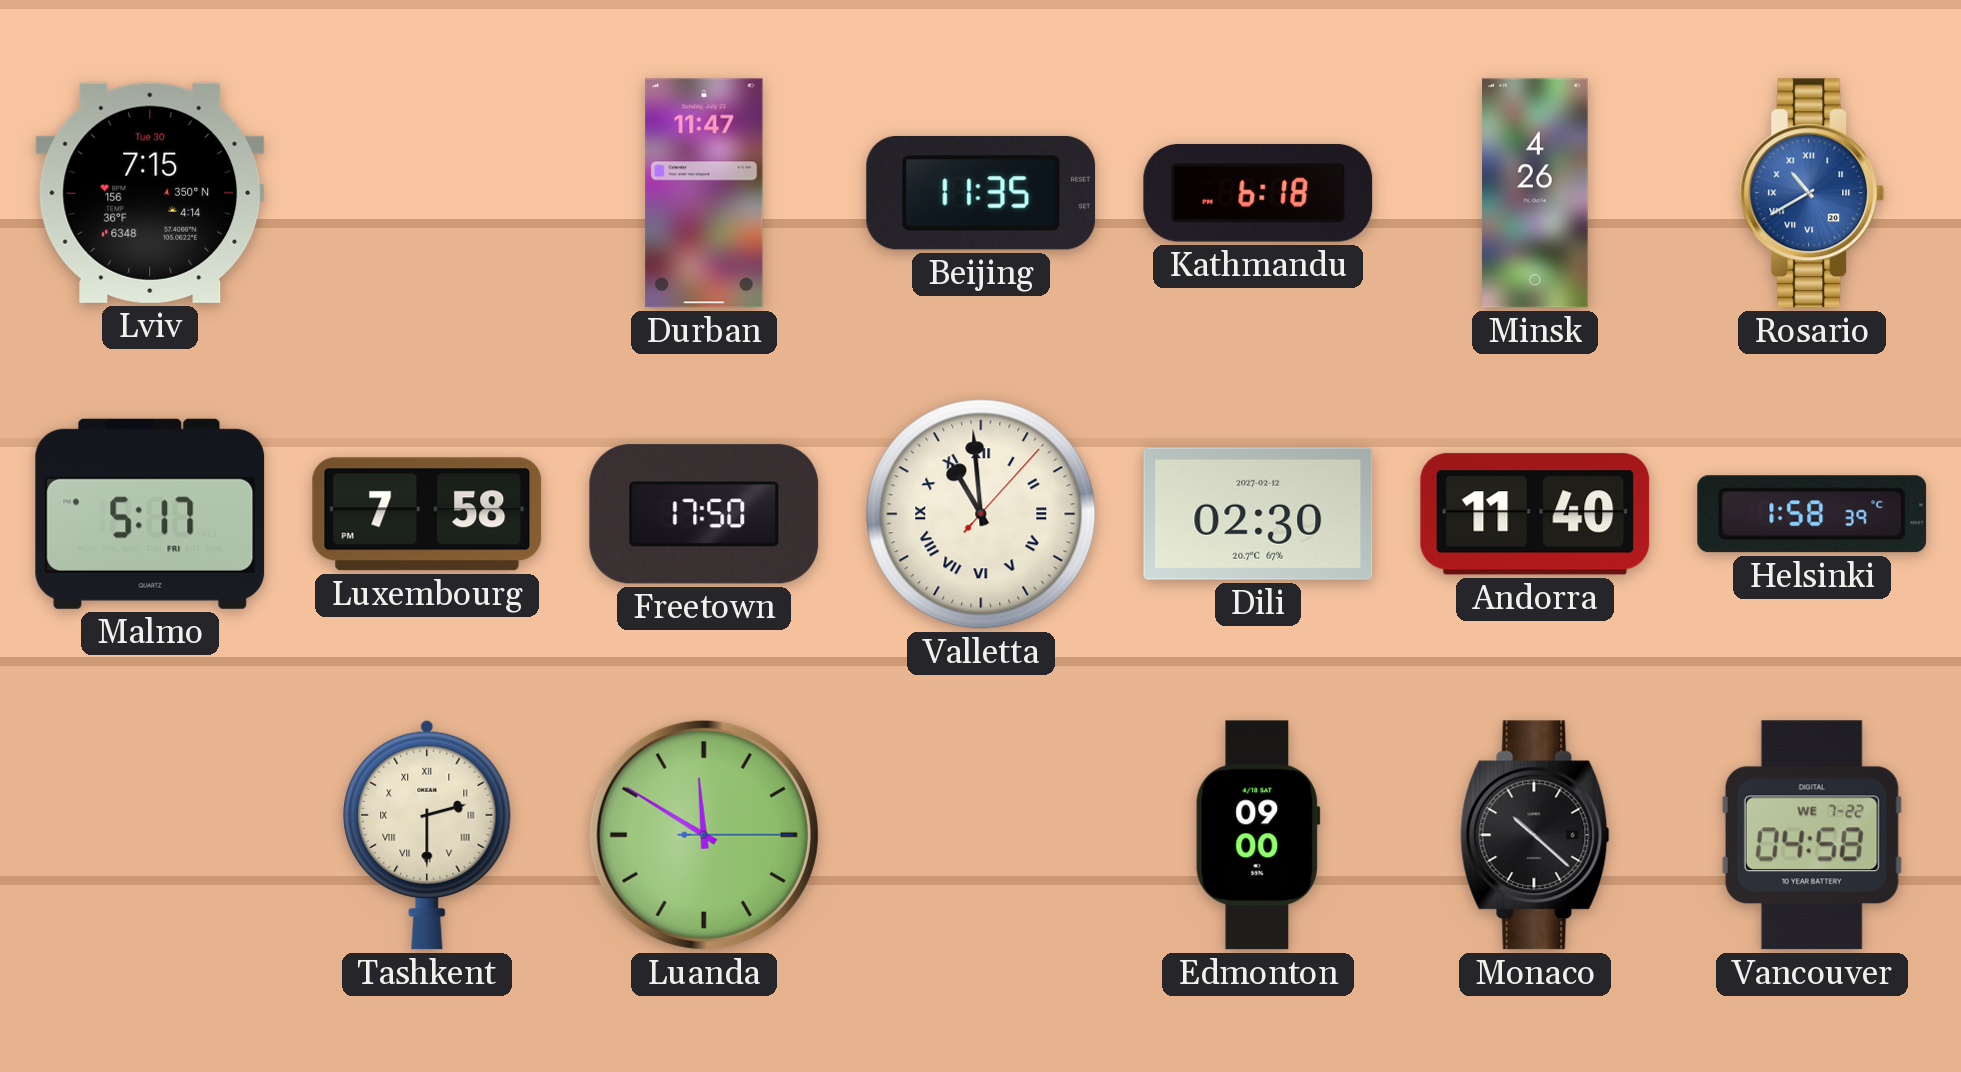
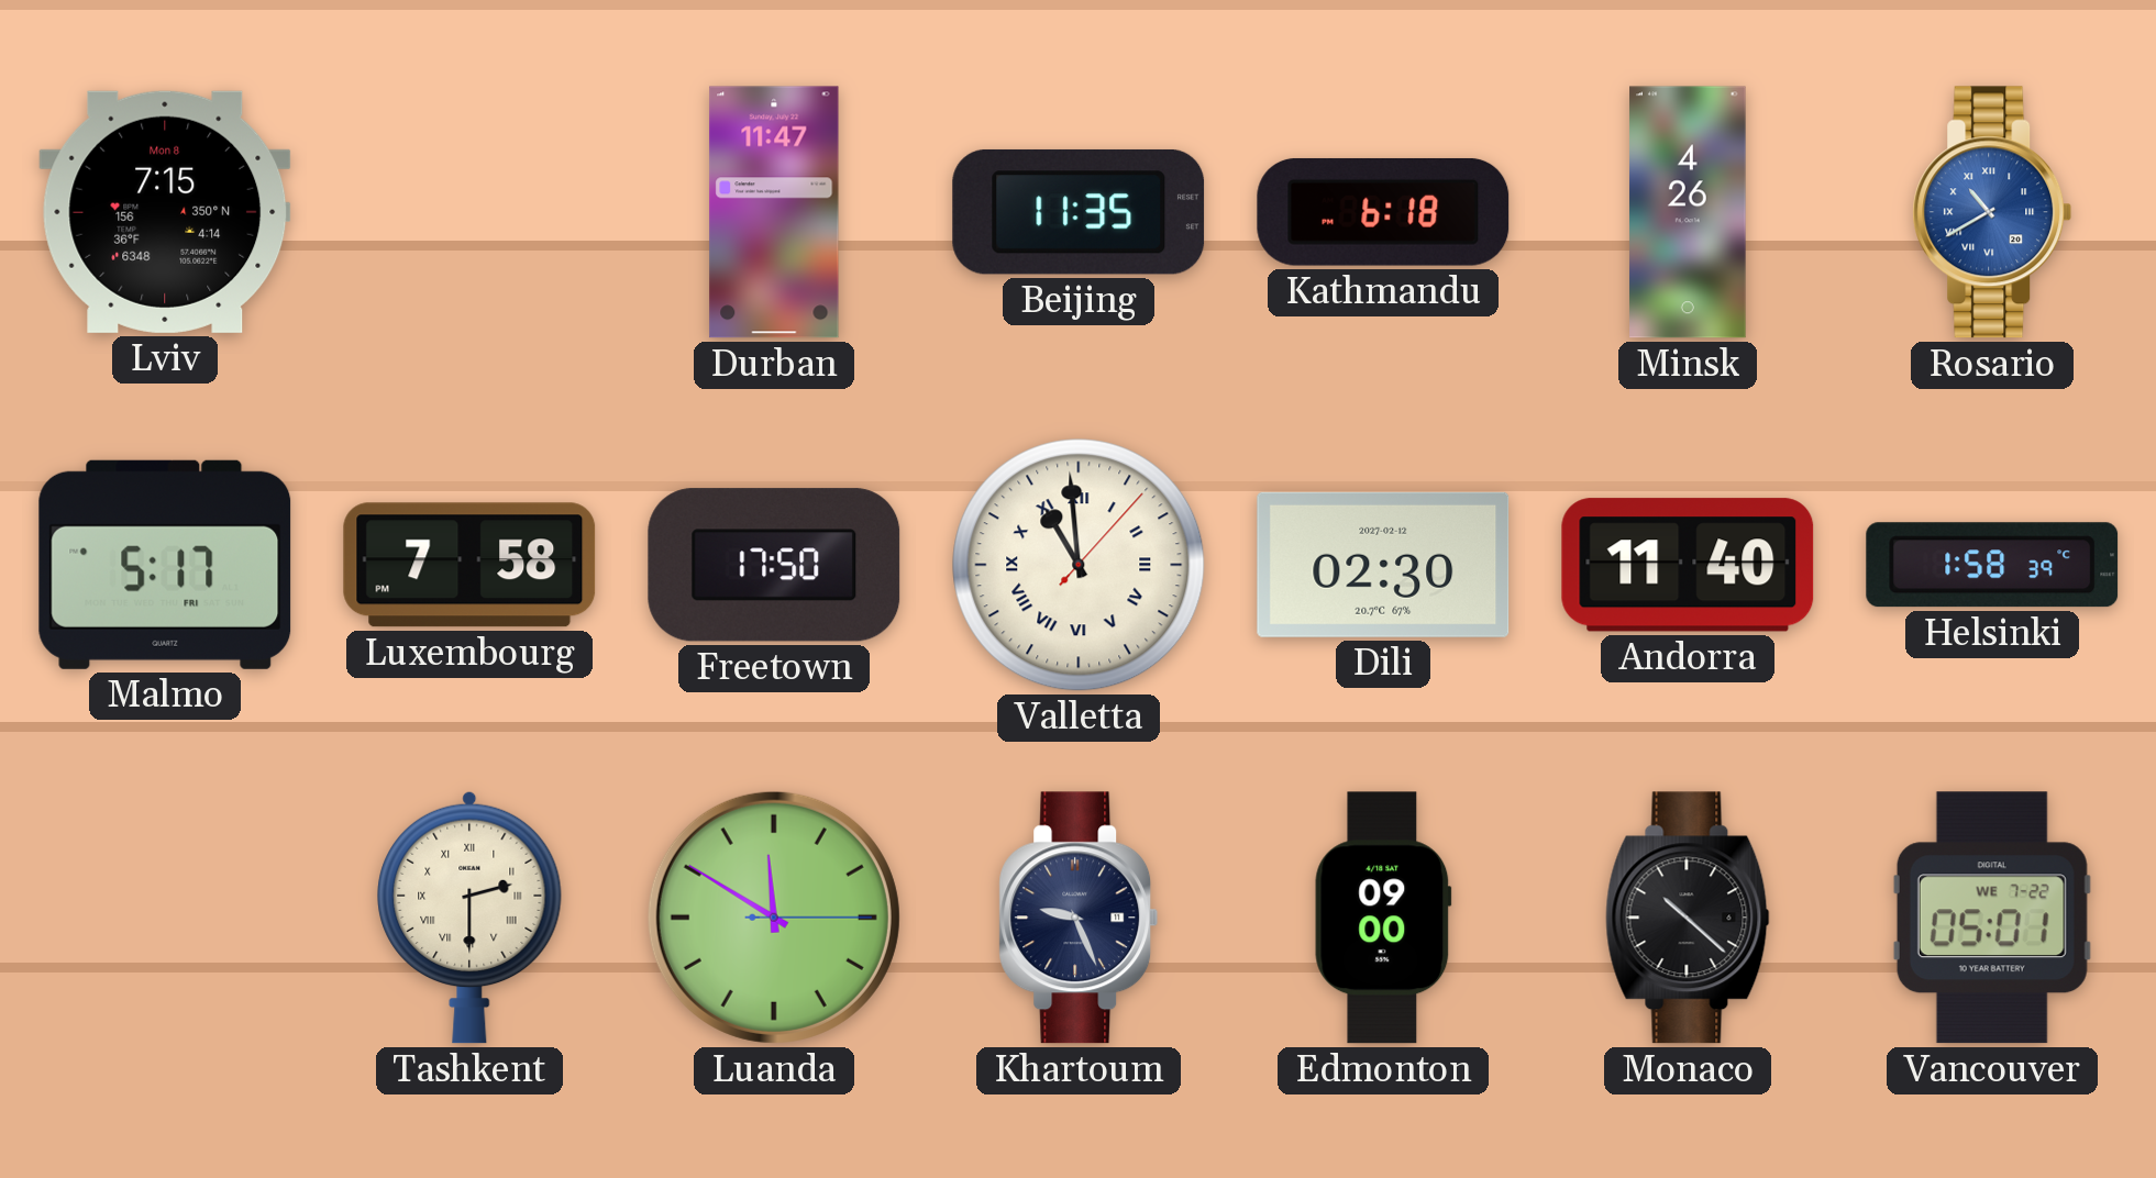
Lviv date: Tue 30 -> Mon 8 (165, 212)
Khartoum: none -> 9:26 (1079, 918)
Vancouver: 04:58 -> 05:01 (1992, 918)
